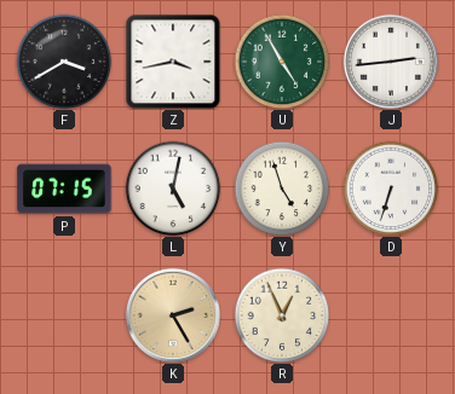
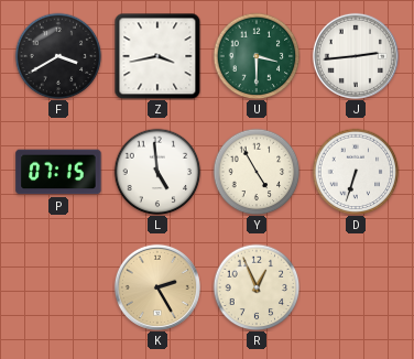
U: 4:55 -> 3:30 (257, 56)
L: 5:02 -> 4:59 (157, 172)
Y: 4:57 -> 4:55 (257, 172)
